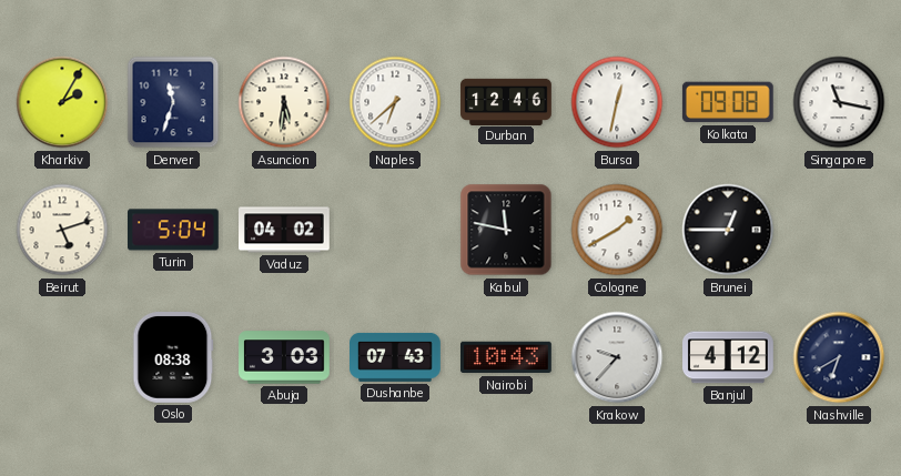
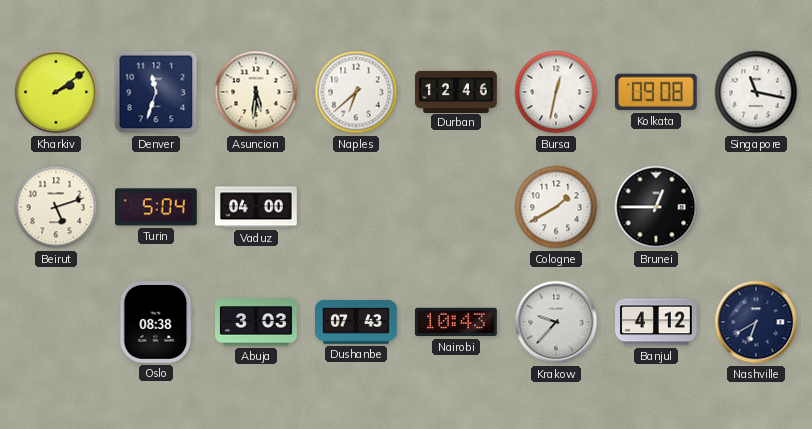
Kharkiv: 2:05 -> 2:09 (56, 92)
Vaduz: 04:02 -> 04:00 (257, 207)
Kabul: 11:47 -> none (506, 230)
